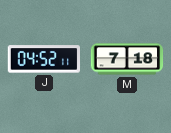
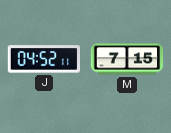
M: 7:18 -> 7:15 (127, 59)
